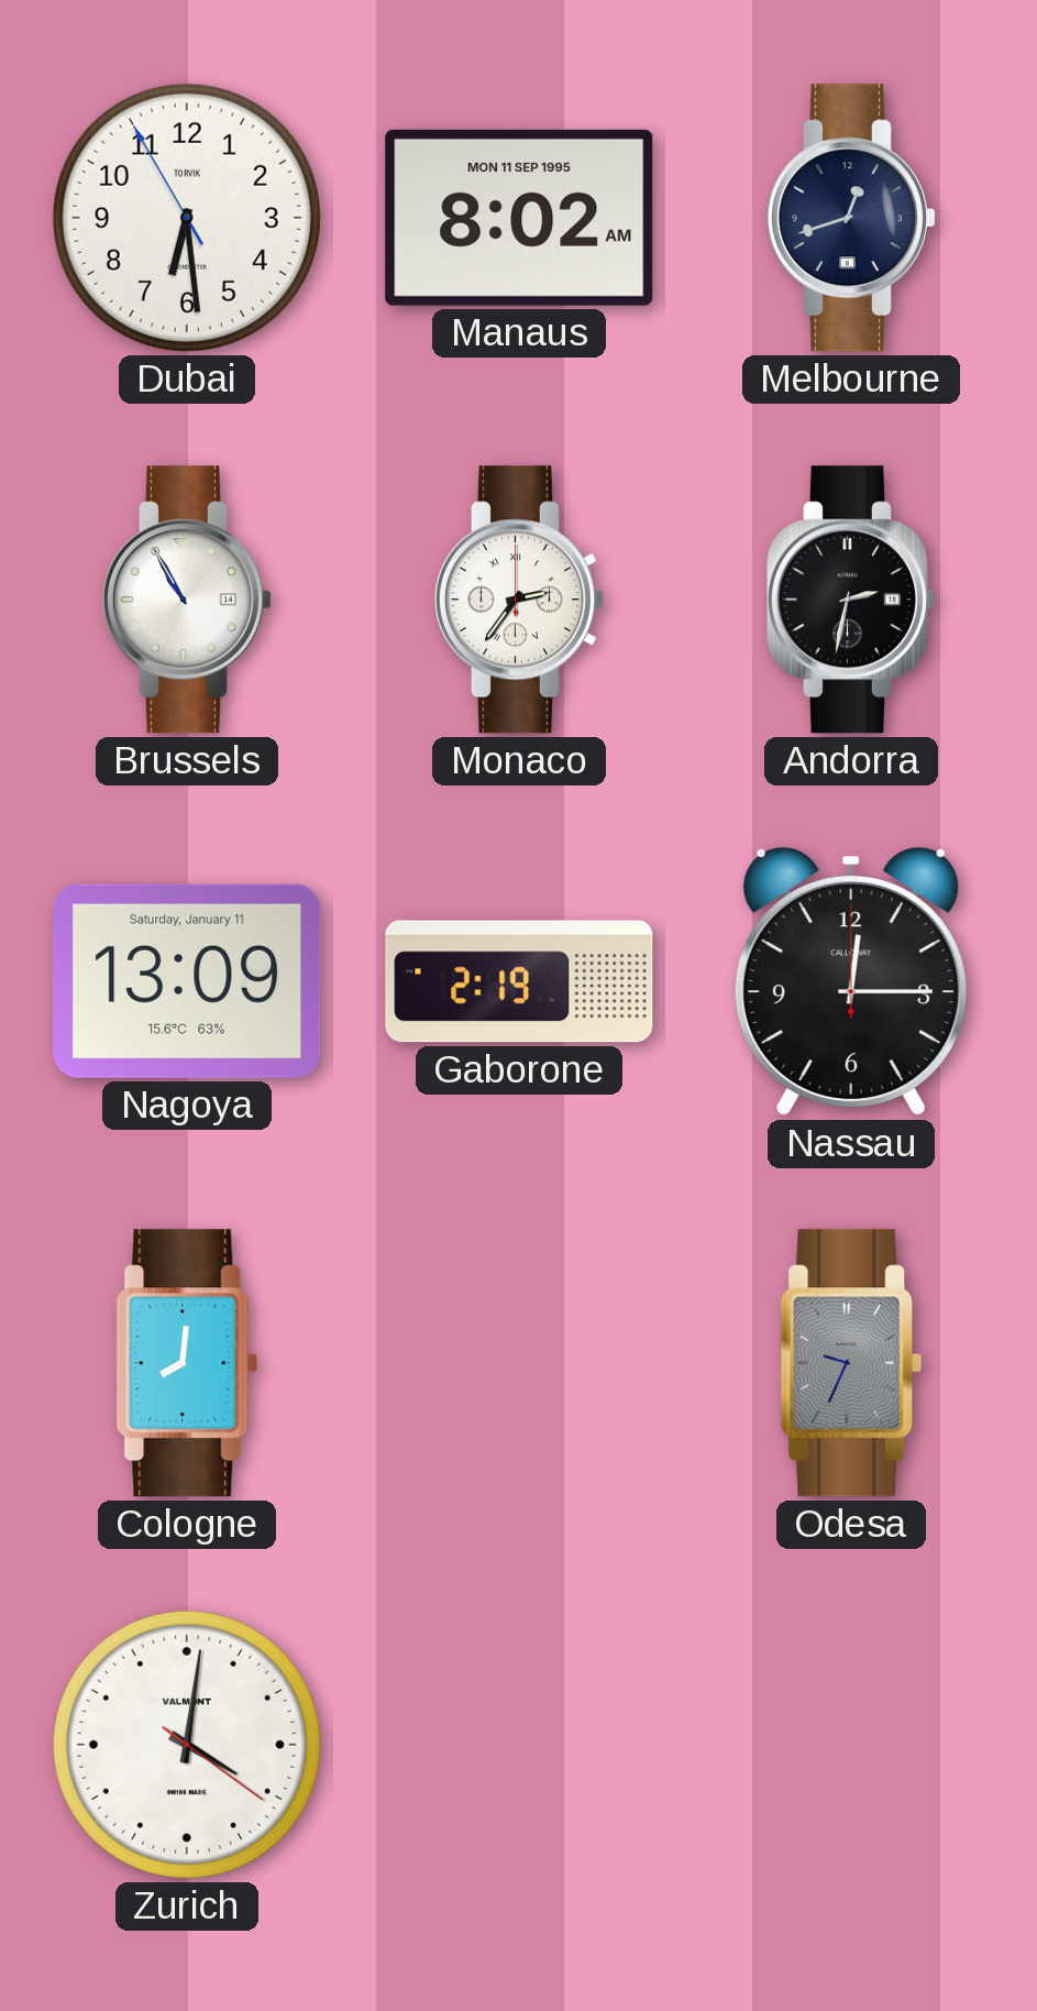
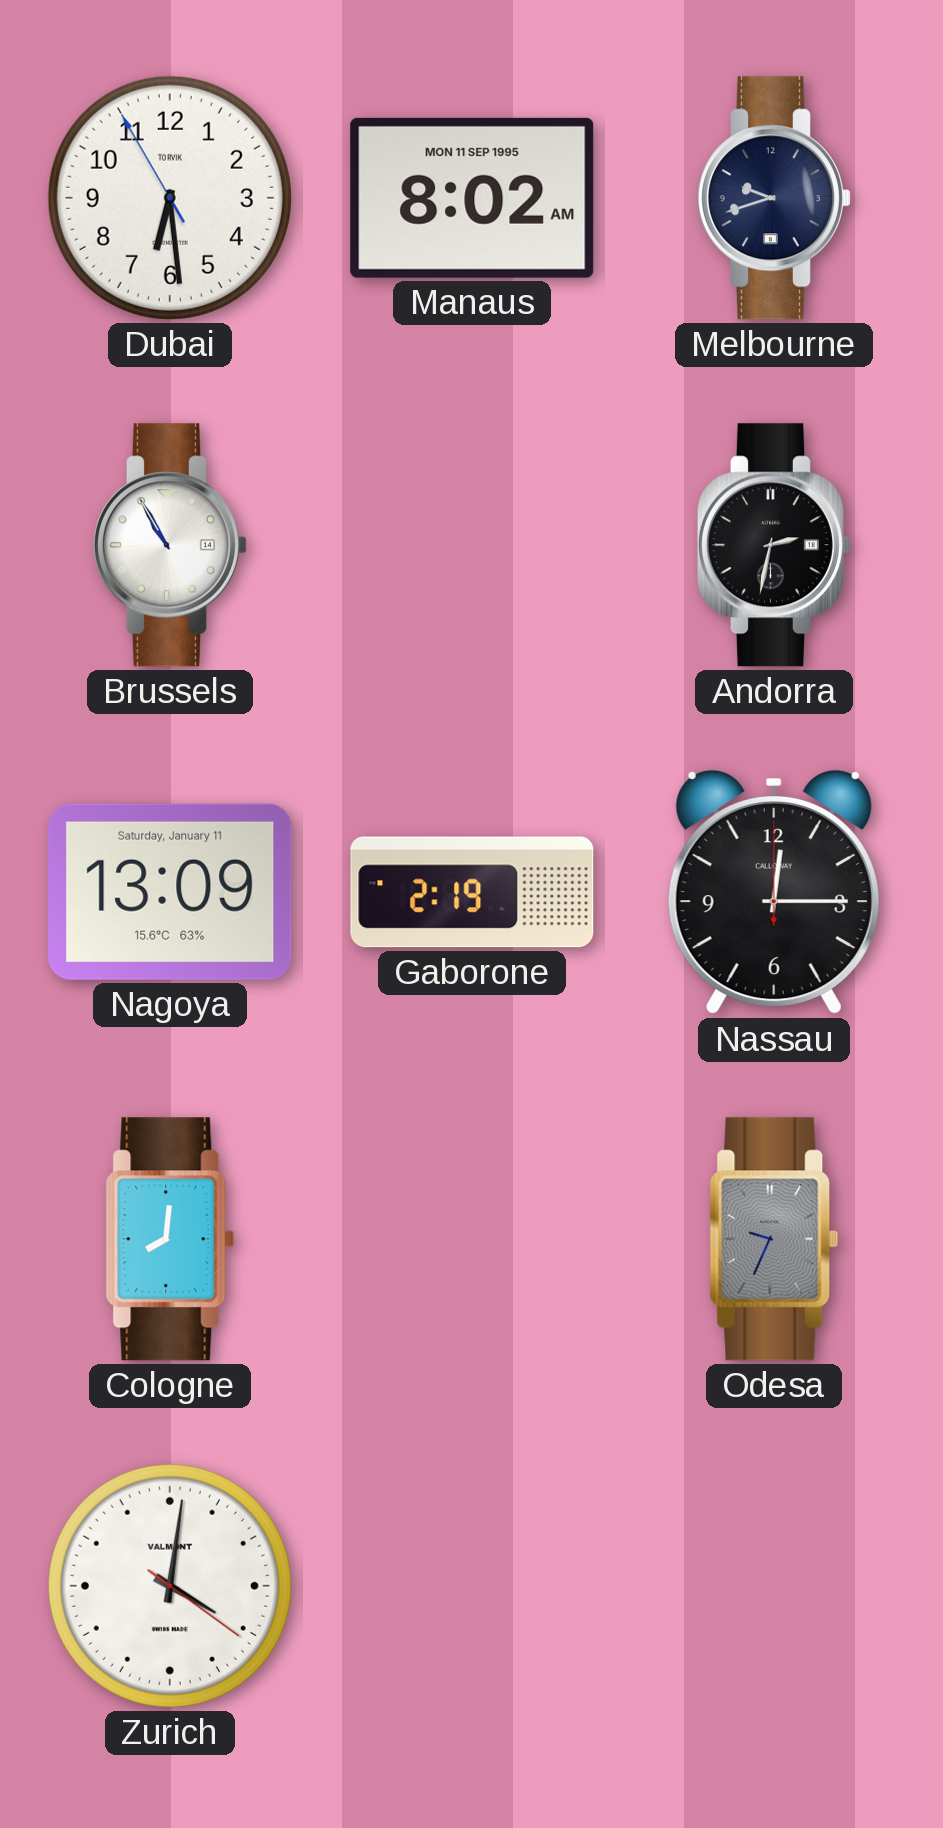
Melbourne: 12:42 -> 9:42 (774, 198)
Monaco: 2:36 -> none (519, 600)
